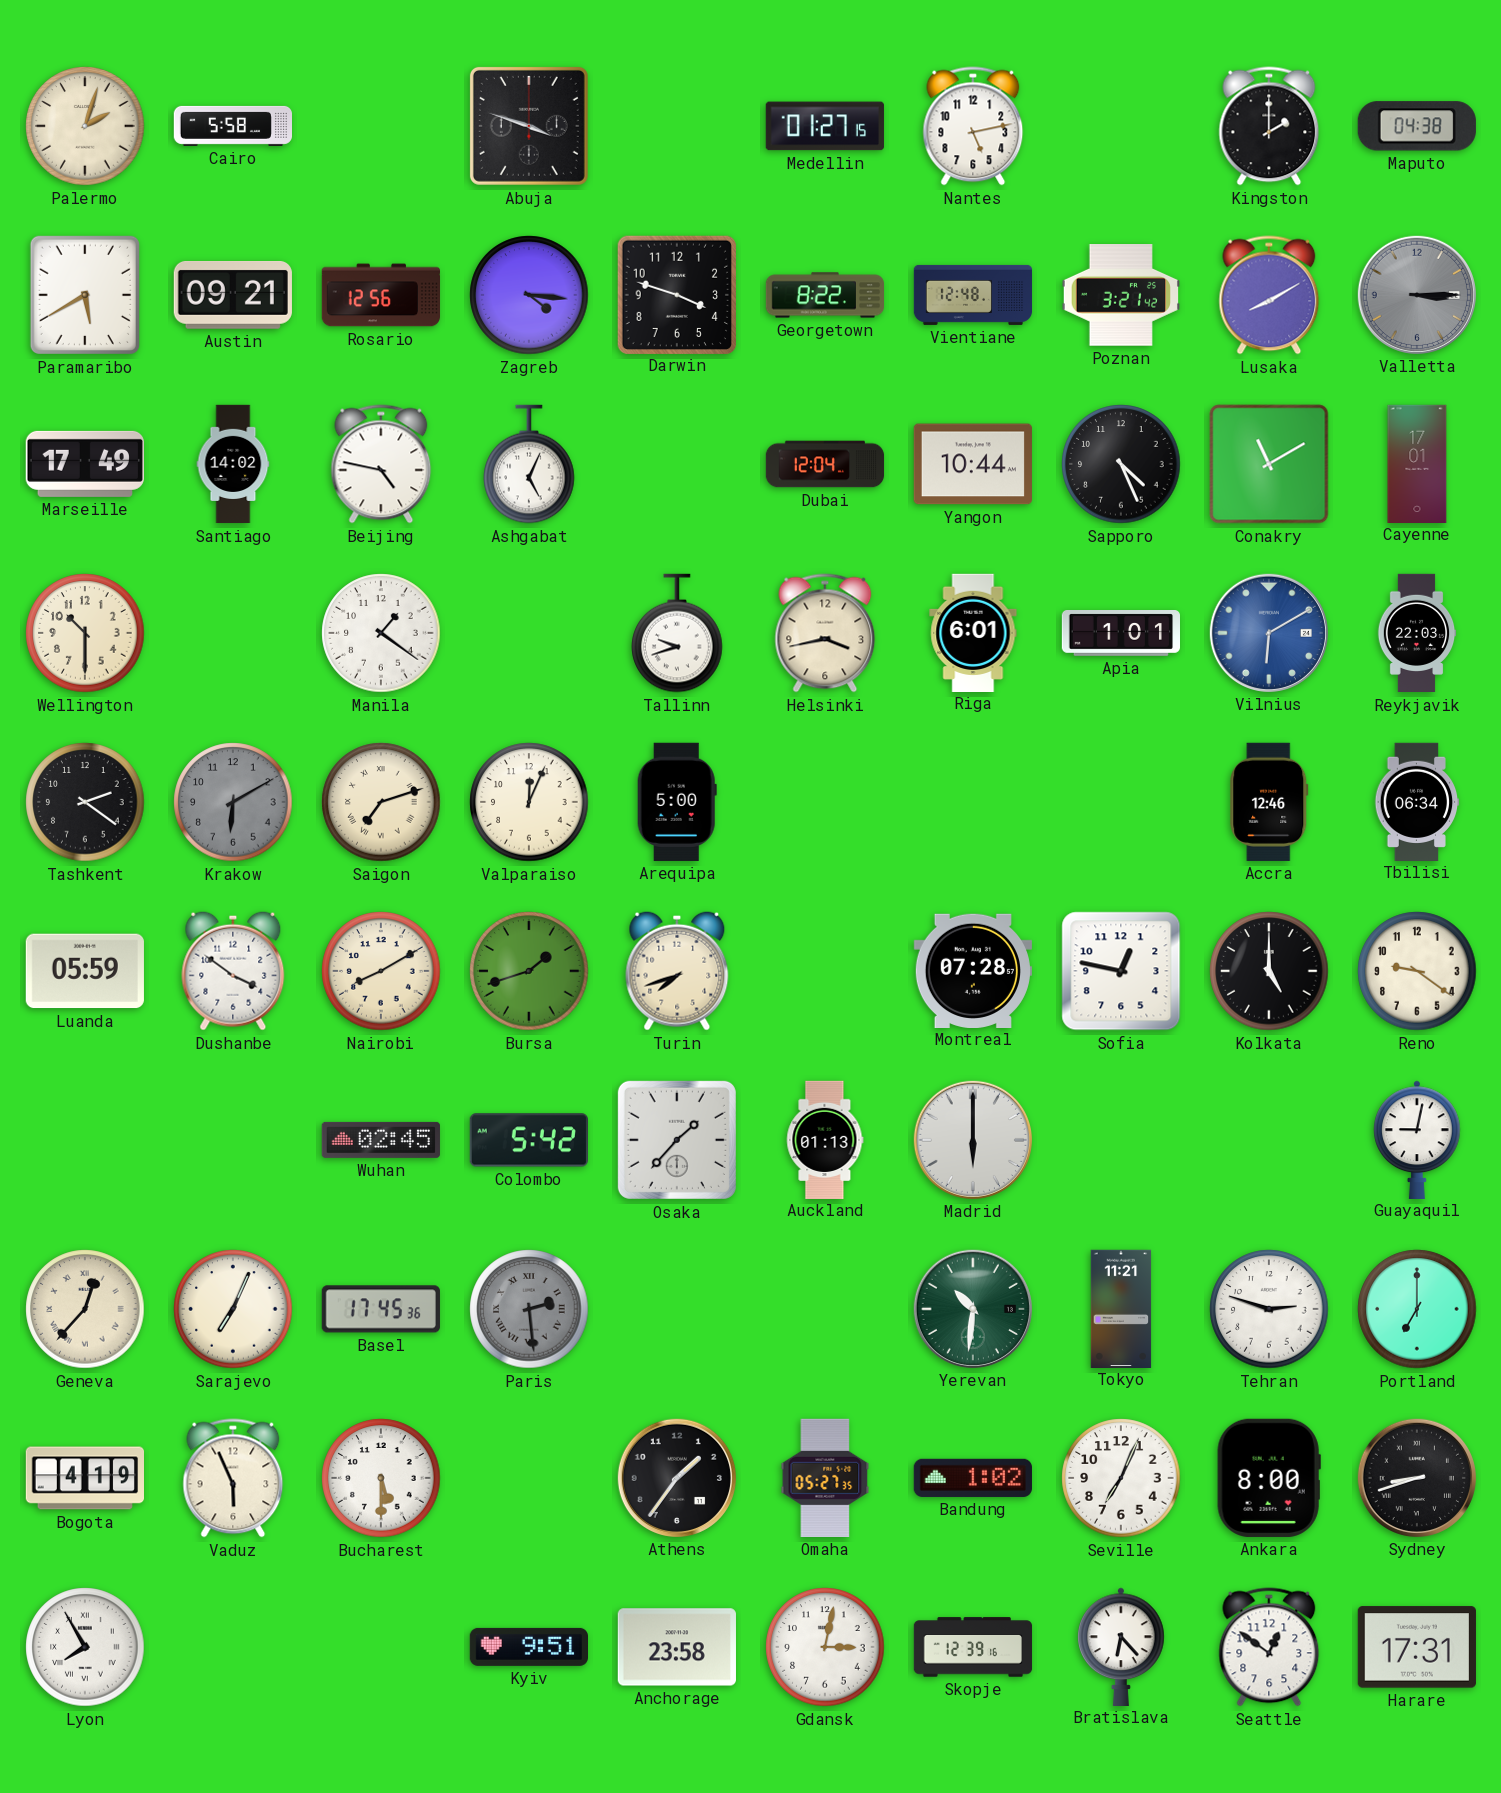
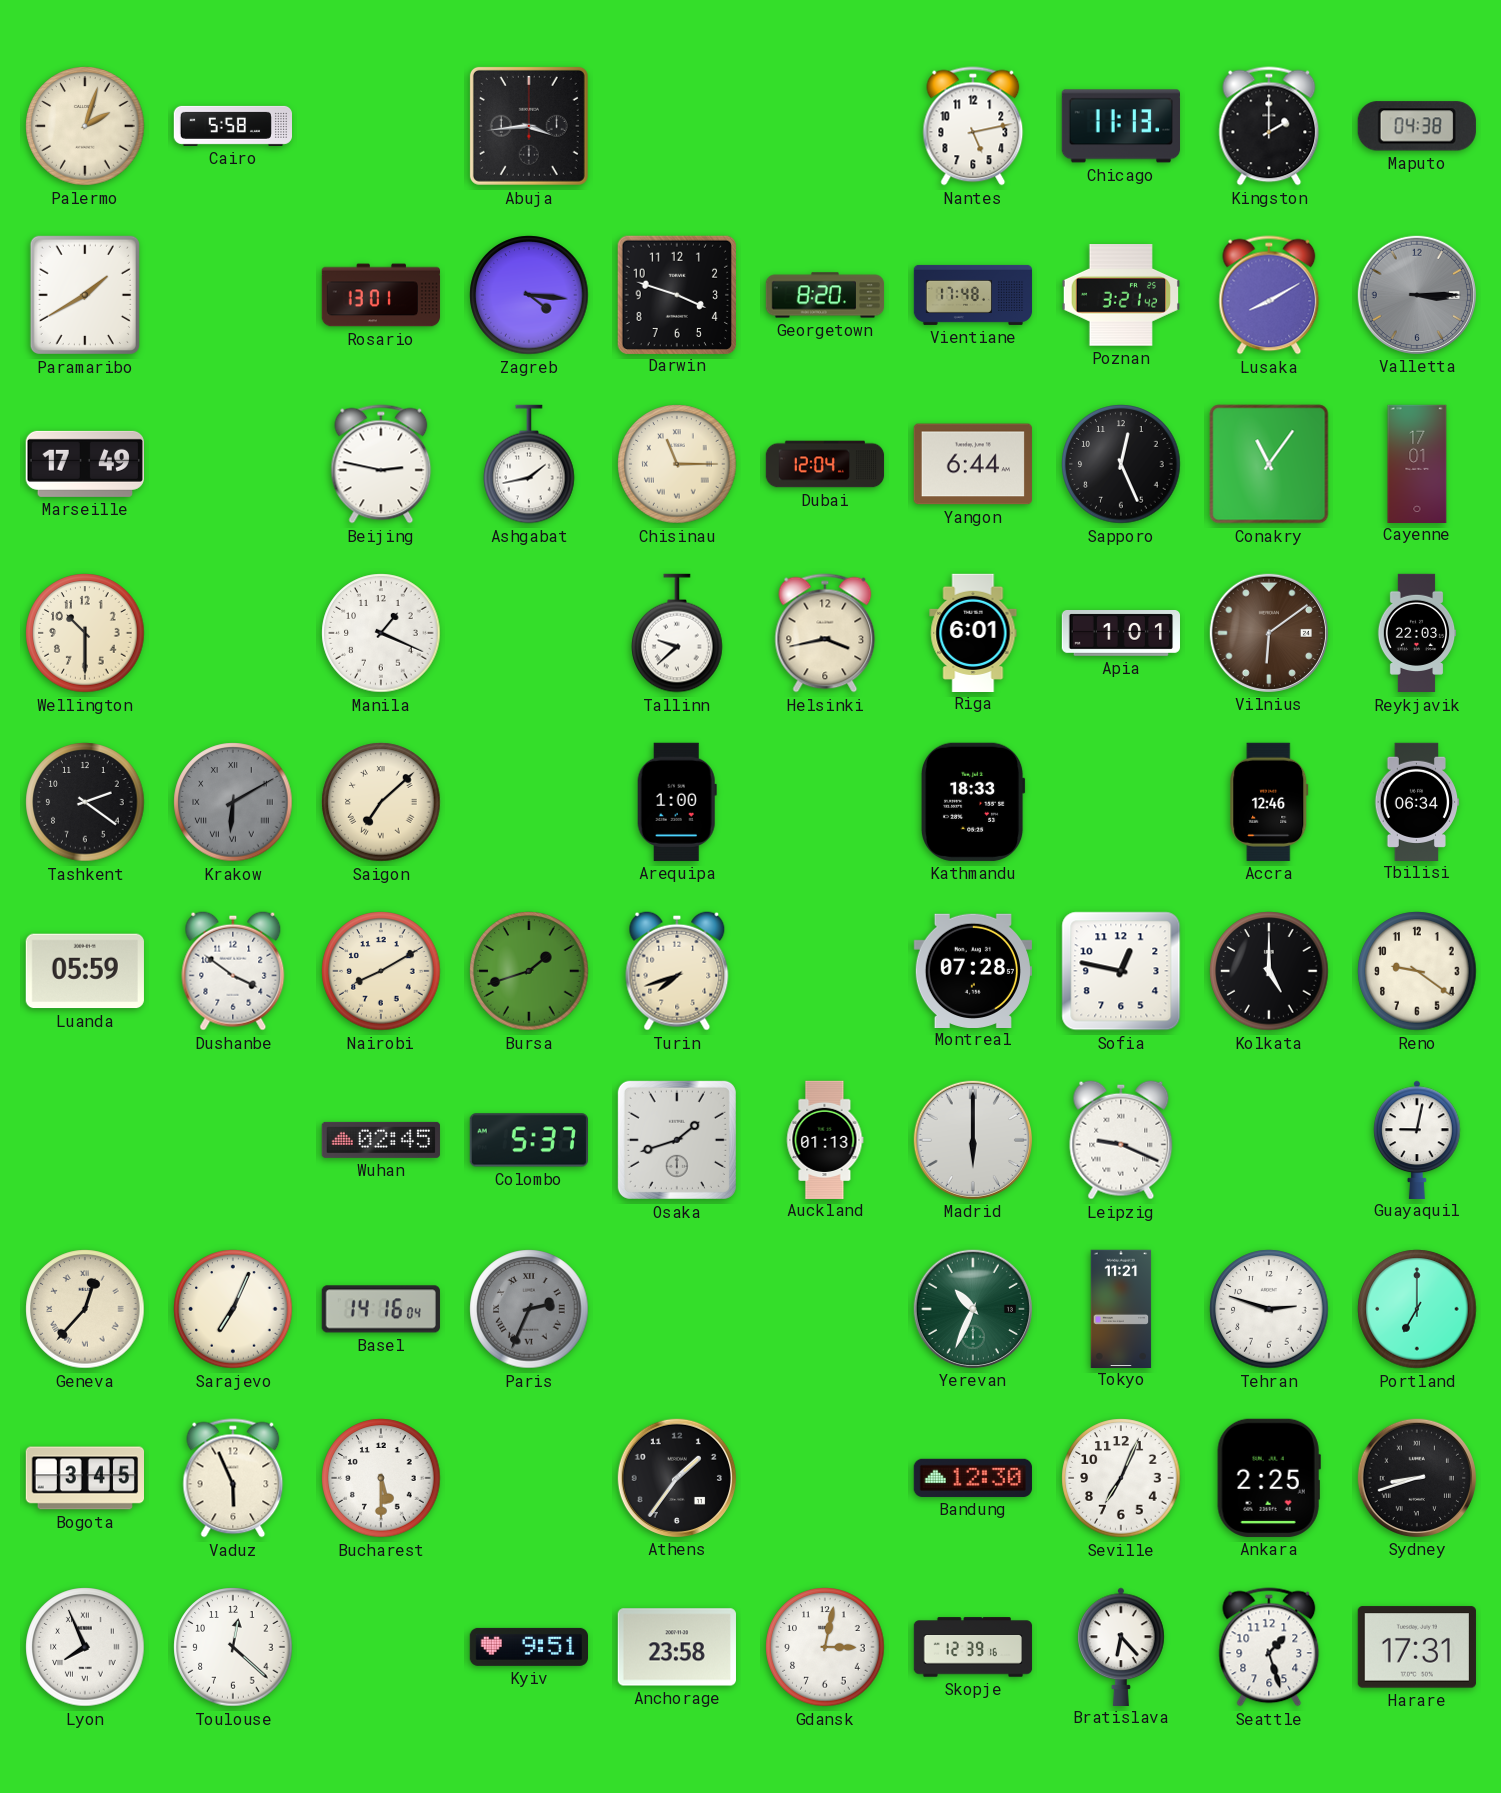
Abuja: 3:48 -> 3:44 (529, 126)
Medellin: 01:27 -> none (825, 126)
Chicago: none -> 11:13 (1120, 126)
Paramaribo: 5:40 -> 1:40 (85, 295)
Austin: 09:21 -> none (233, 295)
Rosario: 12:56 -> 13:01 (380, 295)
Georgetown: 8:22 -> 8:20 (825, 295)
Vientiane: 12:48 -> 17:48 (973, 295)
Santiago: 14:02 -> none (233, 464)
Beijing: 4:47 -> 2:47 (381, 464)
Ashgabat: 5:04 -> 1:43 (529, 464)
Chisinau: none -> 11:15 (677, 464)
Yangon: 10:44 -> 6:44 (973, 464)
Sapporo: 4:26 -> 12:26 (1121, 464)
Conakry: 11:10 -> 11:06 (1269, 464)
Manila: 1:21 -> 1:19 (381, 633)
Tallinn: 9:42 -> 9:38 (677, 633)
Vilnius: 6:10 -> 6:09 (1269, 633)
Vilnius dial: blue -> brown (1269, 633)
Krakow numerals: Arabic -> Roman (233, 802)
Saigon: 7:12 -> 7:08 (381, 802)
Valparaiso: 12:04 -> none (529, 802)
Arequipa: 5:00 -> 1:00 (677, 802)
Kathmandu: none -> 18:33 (973, 802)
Colombo: 5:42 -> 5:37 (529, 1140)
Osaka: 1:37 -> 1:42 (677, 1140)
Leipzig: none -> 9:19 (1121, 1140)
Basel: 17:45 -> 14:16 (381, 1309)
Paris: 2:29 -> 2:34 (529, 1309)
Yerevan: 10:31 -> 10:34 (973, 1309)
Bogota: 4:19 -> 3:45 (84, 1478)
Omaha: 05:27 -> none (825, 1478)
Bandung: 1:02 -> 12:30 (973, 1478)
Ankara: 8:00 -> 2:25 (1269, 1478)
Lyon: 7:55 -> 7:56 (85, 1647)
Toulouse: none -> 12:22 (233, 1647)
Seattle: 12:51 -> 1:27 (1269, 1647)
